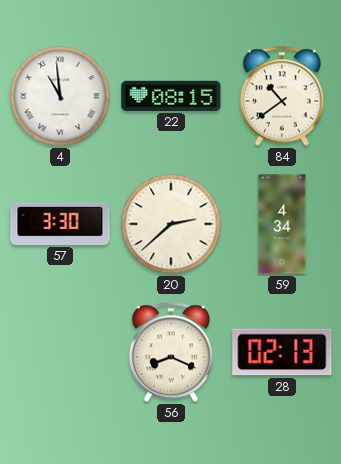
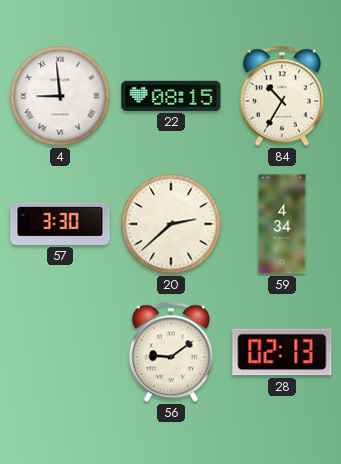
4: 10:59 -> 8:59 (60, 96)
84: 10:39 -> 10:35 (282, 96)
56: 8:19 -> 9:09 (171, 352)
